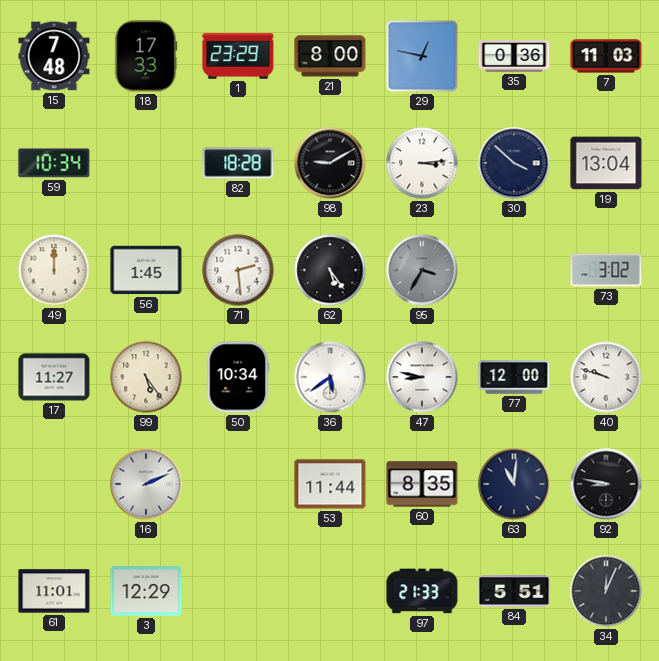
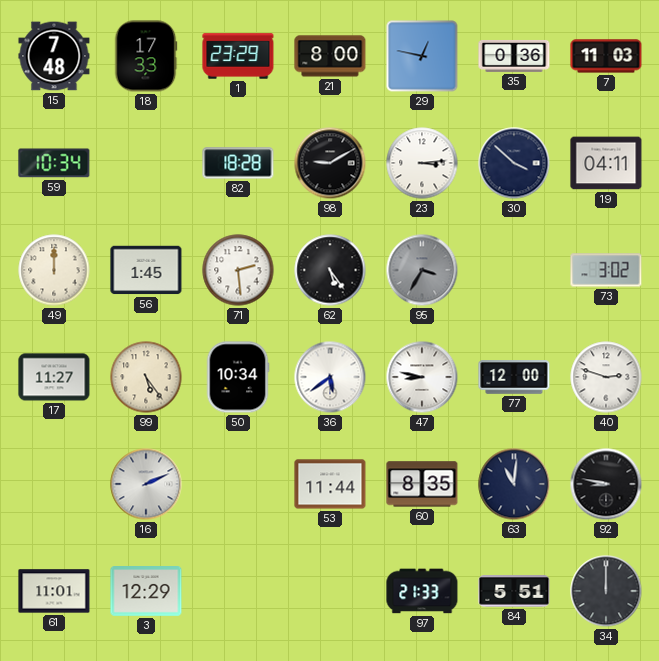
19: 13:04 -> 04:11 (606, 163)
40: 9:48 -> 2:48 (606, 377)
34: 12:04 -> 12:00 (606, 591)
